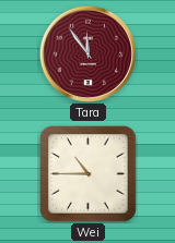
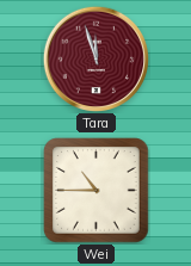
Tara: 11:54 -> 11:57 (95, 58)
